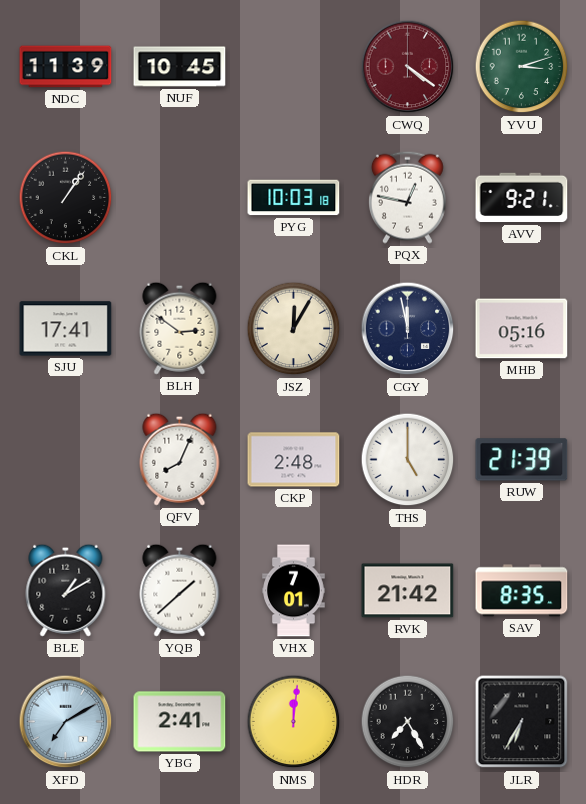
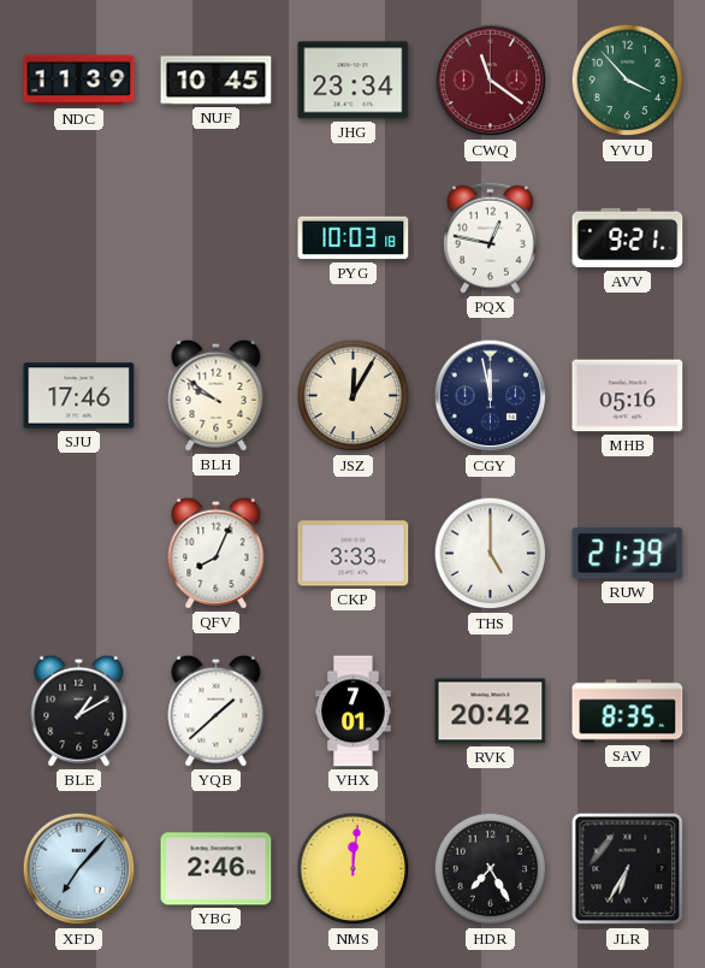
JHG: none -> 23:34 (354, 81)
CWQ: 4:21 -> 11:21 (491, 81)
YVU: 3:12 -> 3:53 (628, 81)
CKL: 1:06 -> none (66, 198)
SJU: 17:41 -> 17:46 (79, 396)
BLH: 2:51 -> 9:51 (217, 395)
CKP: 2:48 -> 3:33 (354, 554)
RVK: 21:42 -> 20:42 (491, 712)
XFD: 7:10 -> 7:07 (79, 869)
YBG: 2:41 -> 2:46 (217, 869)
